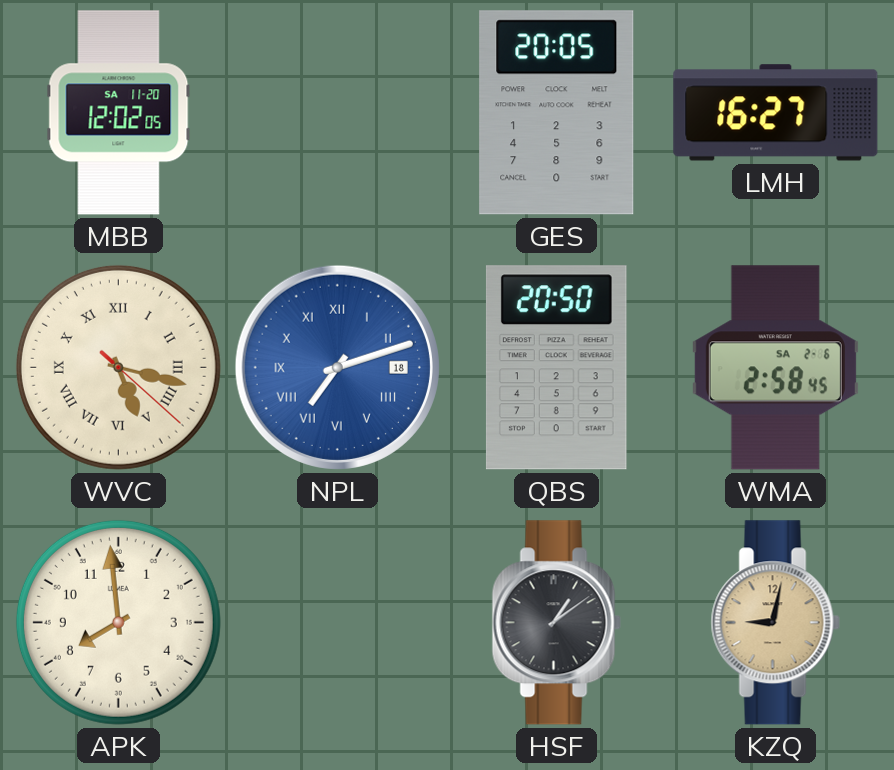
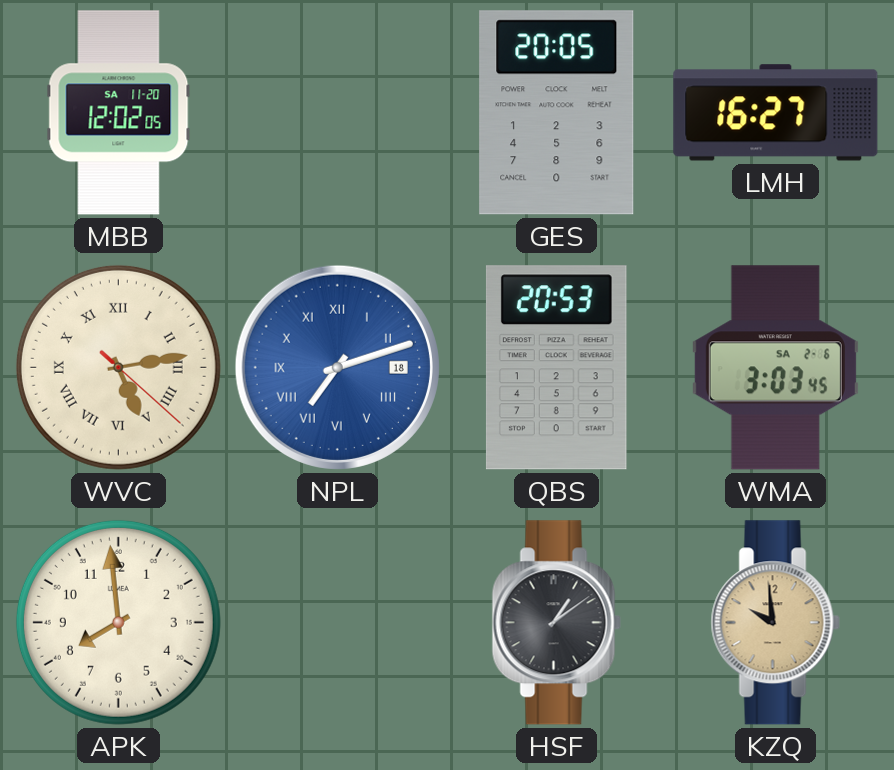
WVC: 5:17 -> 5:13 (118, 367)
QBS: 20:50 -> 20:53 (556, 368)
WMA: 2:58 -> 3:03 (775, 368)
KZQ: 9:02 -> 9:59 (775, 623)
